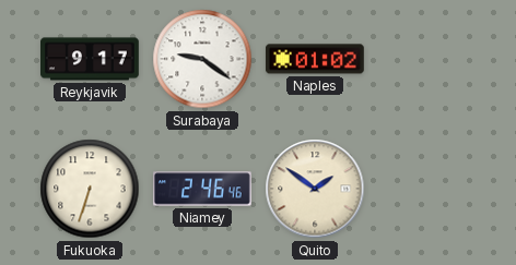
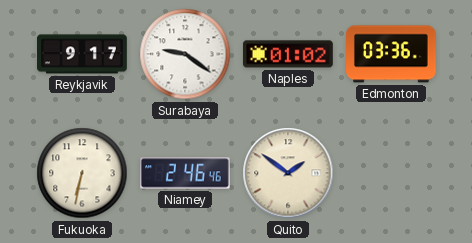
Edmonton: none -> 03:36 (392, 54)
Fukuoka: 6:33 -> 6:32 (82, 173)
